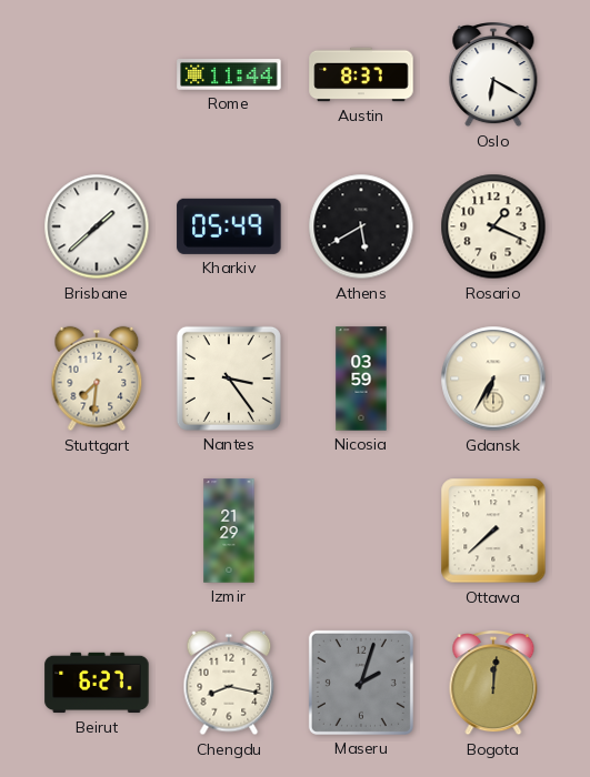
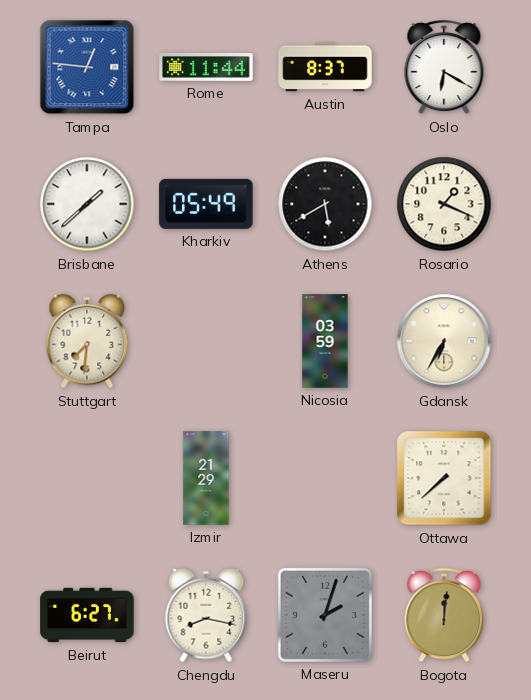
Tampa: none -> 12:46 (87, 67)
Nantes: 3:24 -> none (229, 379)
